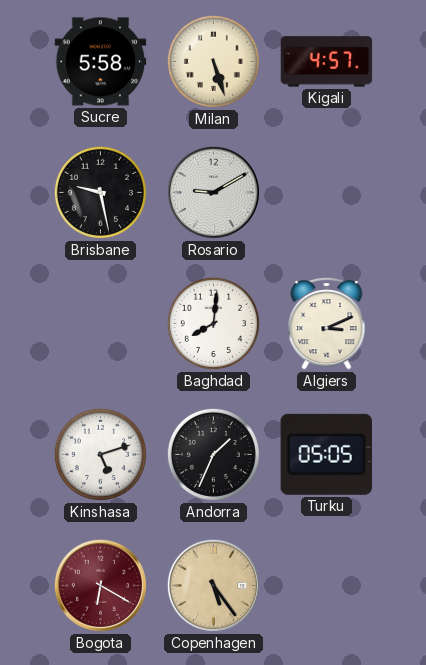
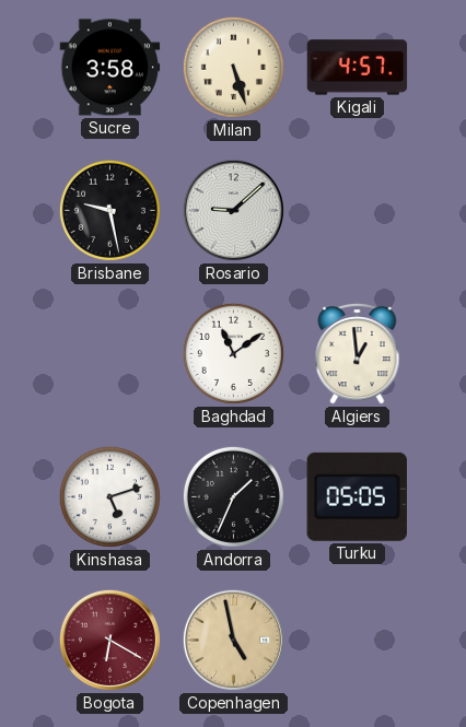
Sucre: 5:58 -> 3:58 (110, 68)
Rosario: 9:10 -> 9:08 (233, 210)
Baghdad: 8:01 -> 11:09 (233, 353)
Algiers: 3:11 -> 12:59 (358, 353)
Copenhagen: 5:24 -> 4:58 (233, 640)
